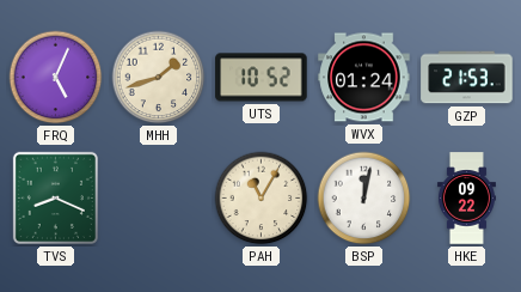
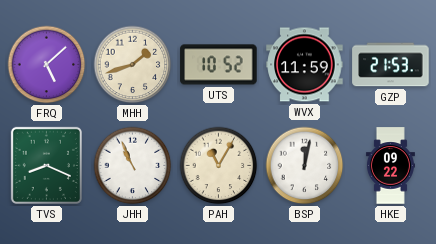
FRQ: 5:04 -> 5:08 (47, 65)
WVX: 01:24 -> 11:59 (305, 65)
JHH: none -> 10:56 (133, 166)
